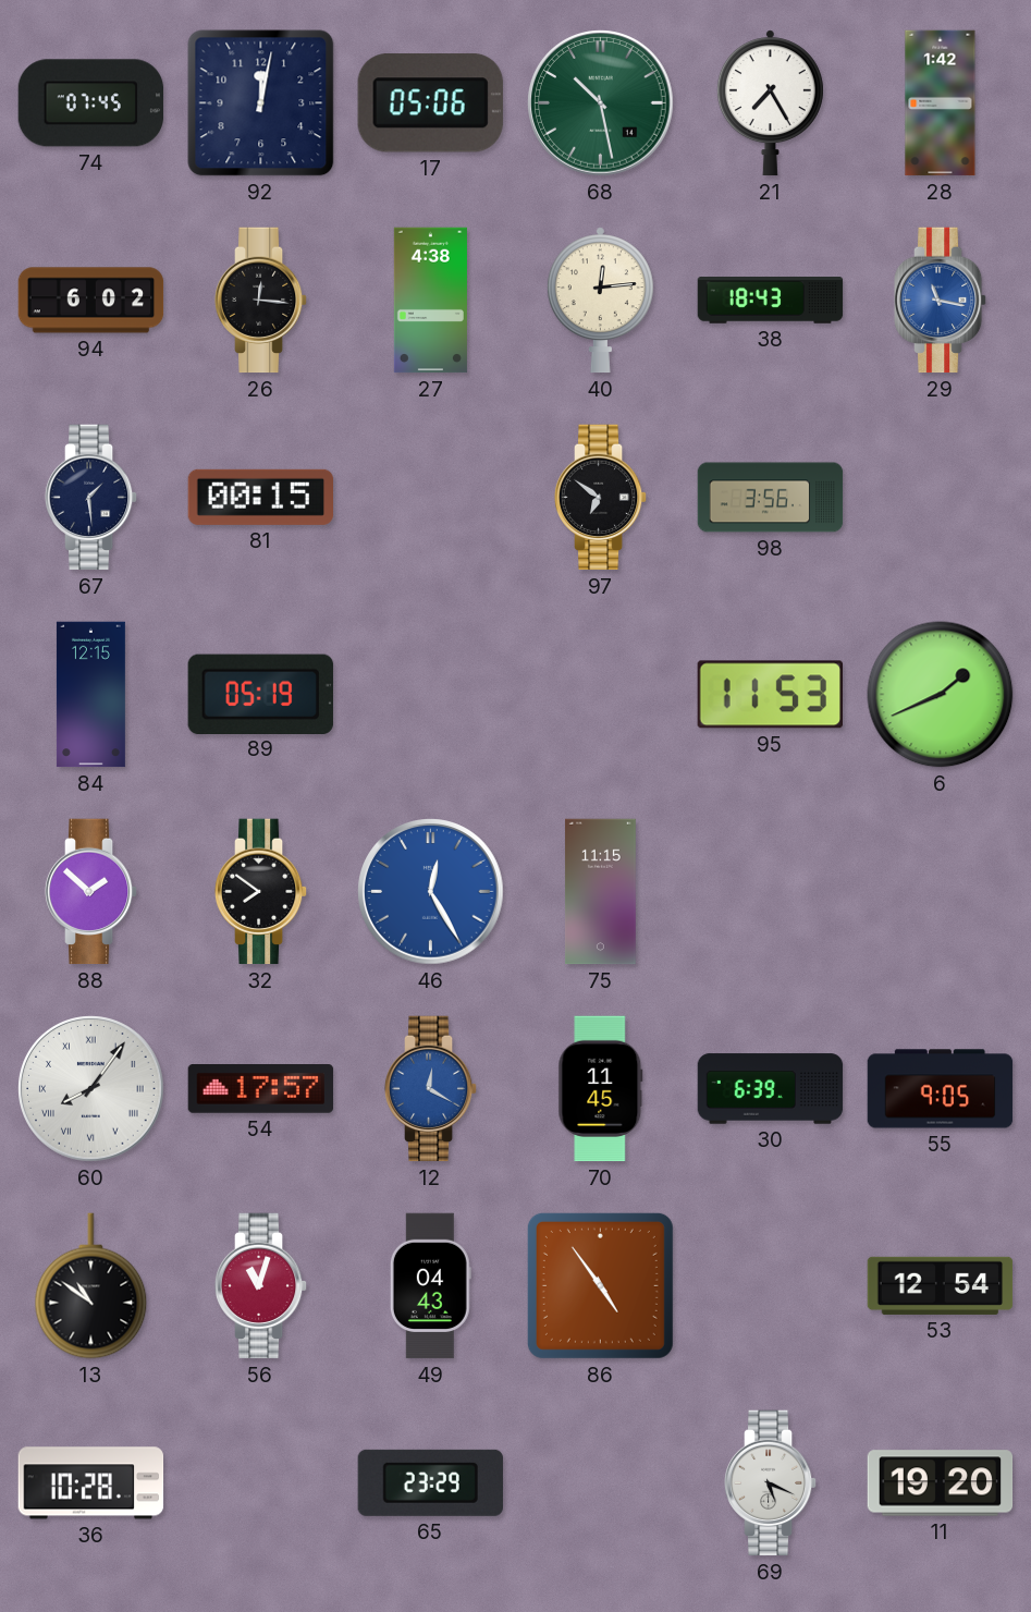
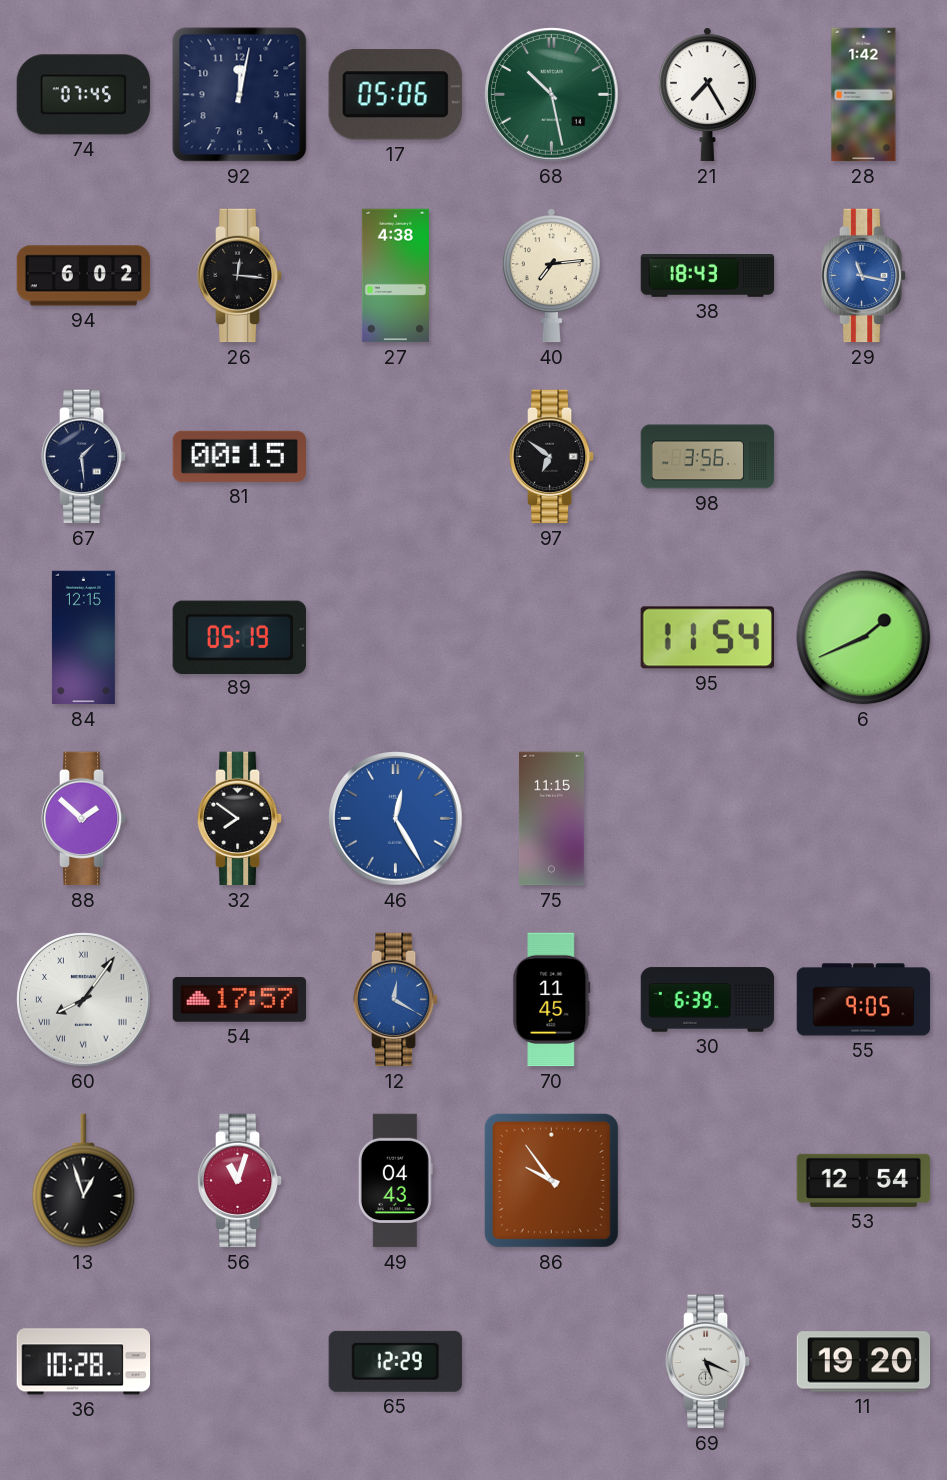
40: 12:14 -> 7:14 (551, 276)
95: 11:53 -> 11:54 (707, 638)
13: 10:51 -> 12:57 (84, 1181)
86: 4:54 -> 9:54 (551, 1180)
65: 23:29 -> 12:29 (395, 1361)
